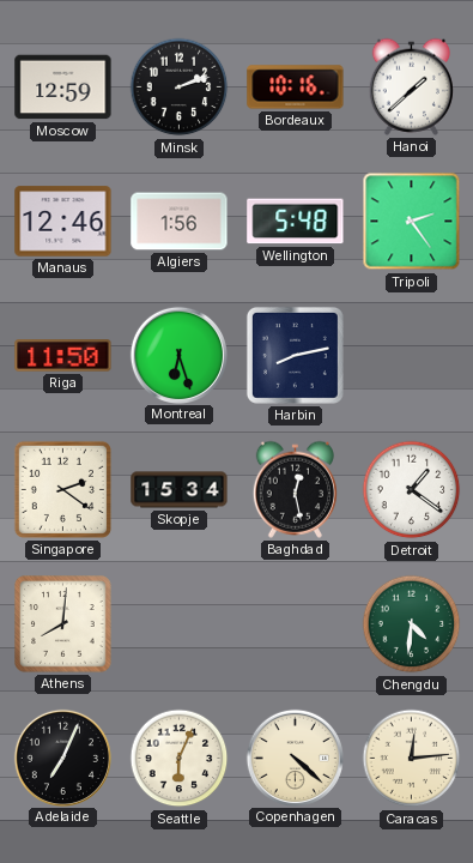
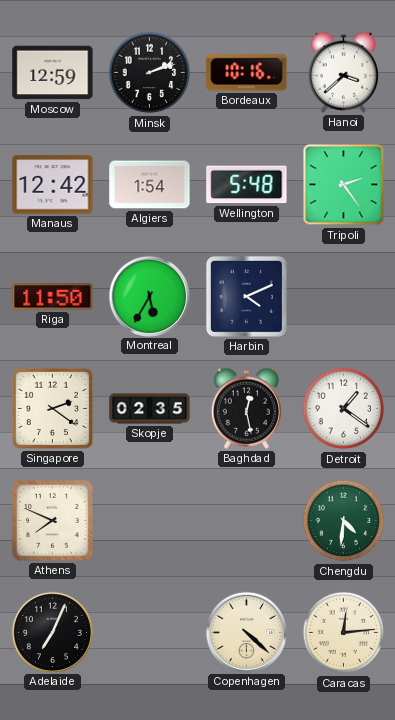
Hanoi: 1:38 -> 3:38 (343, 72)
Manaus: 12:46 -> 12:42 (53, 185)
Algiers: 1:56 -> 1:54 (150, 185)
Montreal: 6:27 -> 5:35 (149, 296)
Harbin: 8:13 -> 4:11 (246, 296)
Skopje: 15:34 -> 02:35 (150, 409)
Athens: 8:01 -> 7:49 (53, 521)
Seattle: 6:04 -> none (180, 759)
